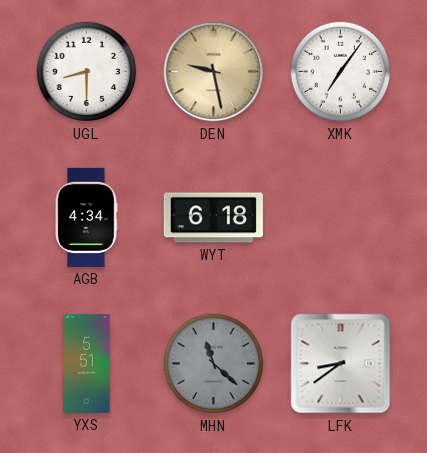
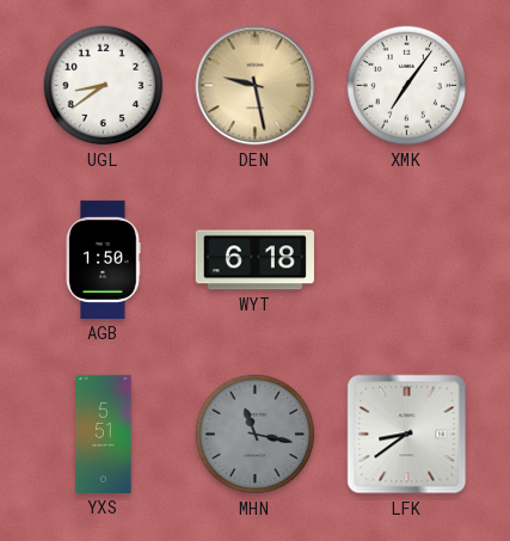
UGL: 8:30 -> 8:39 (104, 86)
AGB: 4:34 -> 1:50 (103, 259)
MHN: 11:22 -> 11:17 (256, 435)
